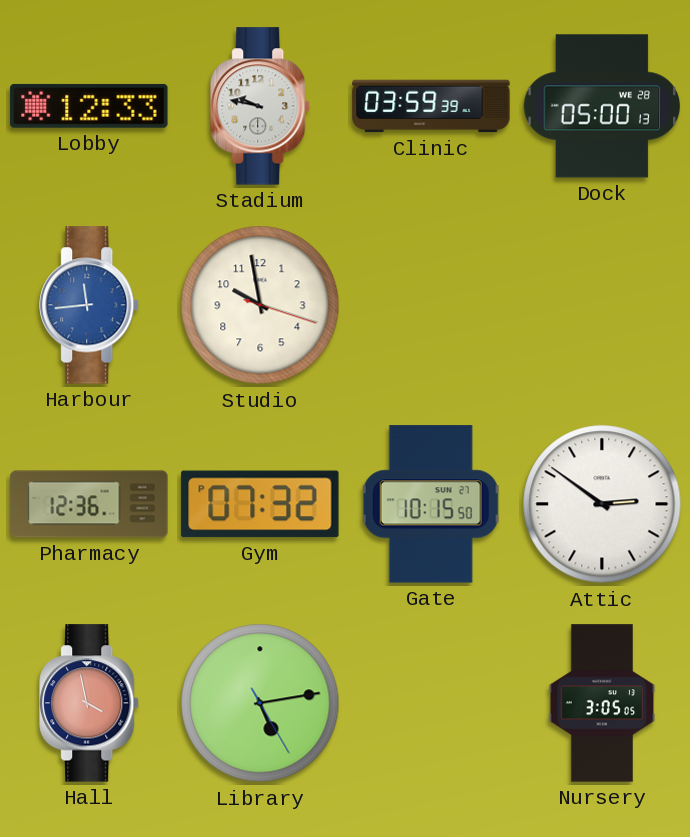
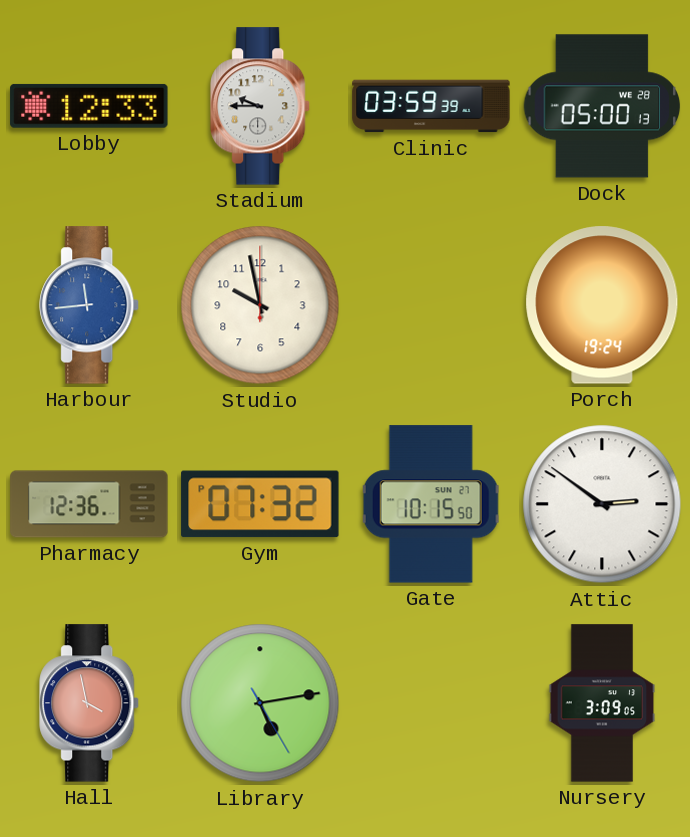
Stadium: 9:47 -> 9:45 (261, 106)
Studio: 9:58:18 -> 9:58:00 (260, 305)
Porch: none -> 19:24 (602, 305)
Nursery: 3:05 -> 3:09 (602, 703)
